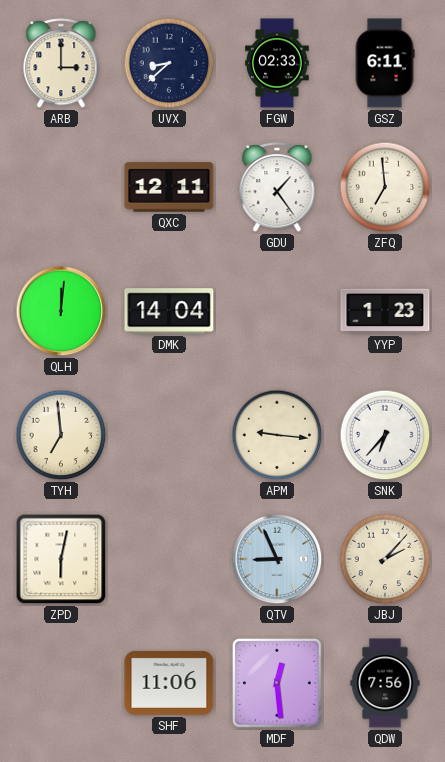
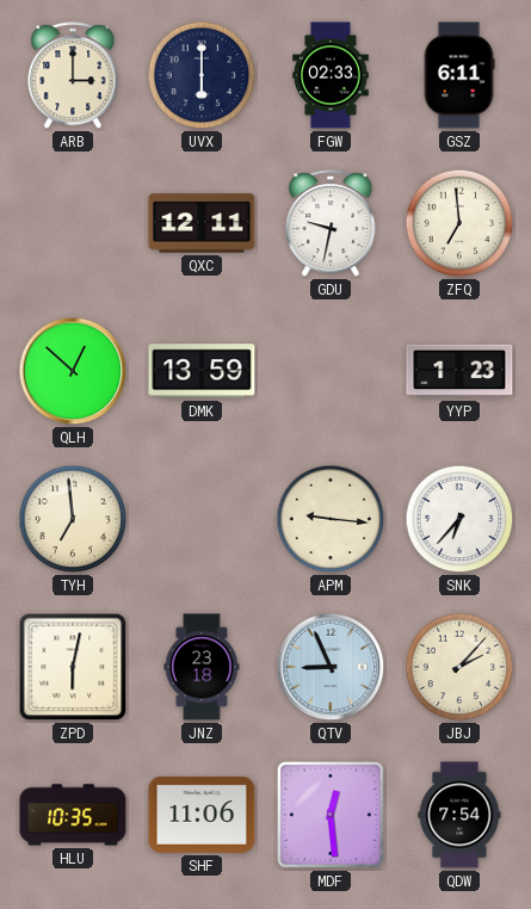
UVX: 8:38 -> 6:00 (202, 75)
GDU: 1:24 -> 9:32 (331, 224)
QLH: 12:01 -> 12:52 (73, 371)
DMK: 14:04 -> 13:59 (202, 371)
JNZ: none -> 23:18 (202, 667)
HLU: none -> 10:35 (73, 815)
QDW: 7:56 -> 7:54 (459, 815)
